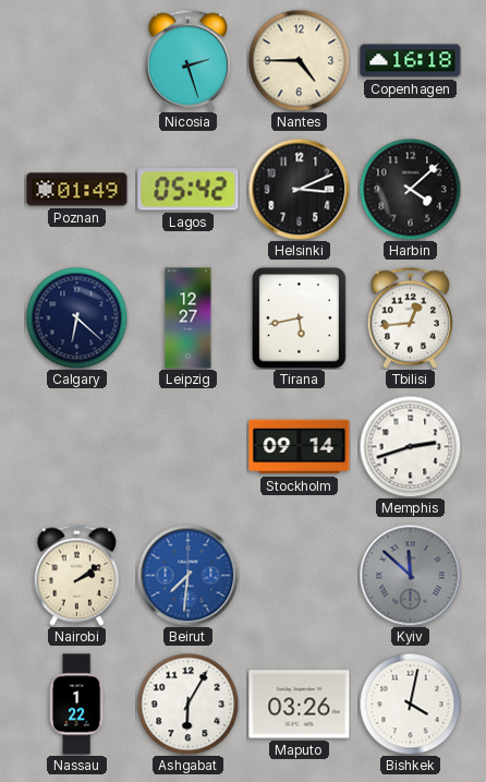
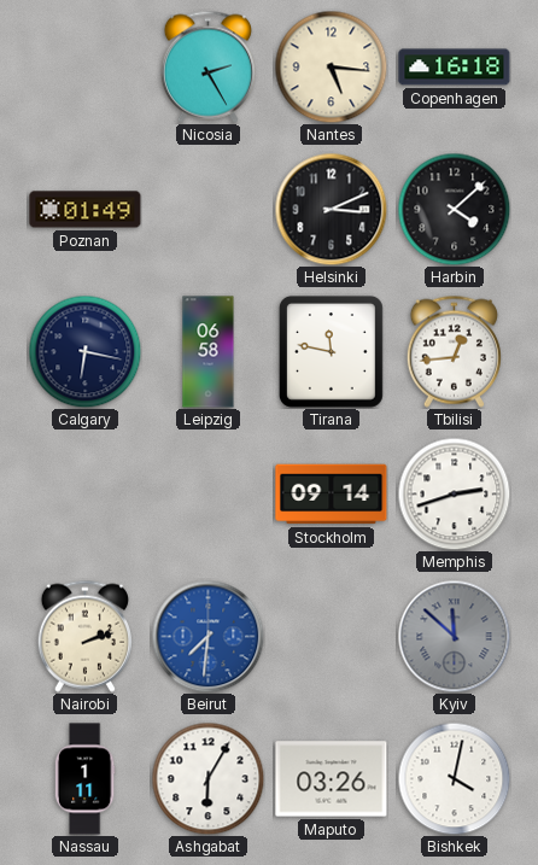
Nicosia: 2:27 -> 2:25 (207, 66)
Nantes: 4:45 -> 5:16 (331, 66)
Lagos: 05:42 -> none (189, 190)
Calgary: 6:22 -> 6:17 (84, 351)
Leipzig: 12:27 -> 06:58 (209, 352)
Tirana: 5:43 -> 11:47 (331, 352)
Nairobi: 2:09 -> 2:12 (84, 636)
Nassau: 1:22 -> 1:11 (84, 779)
